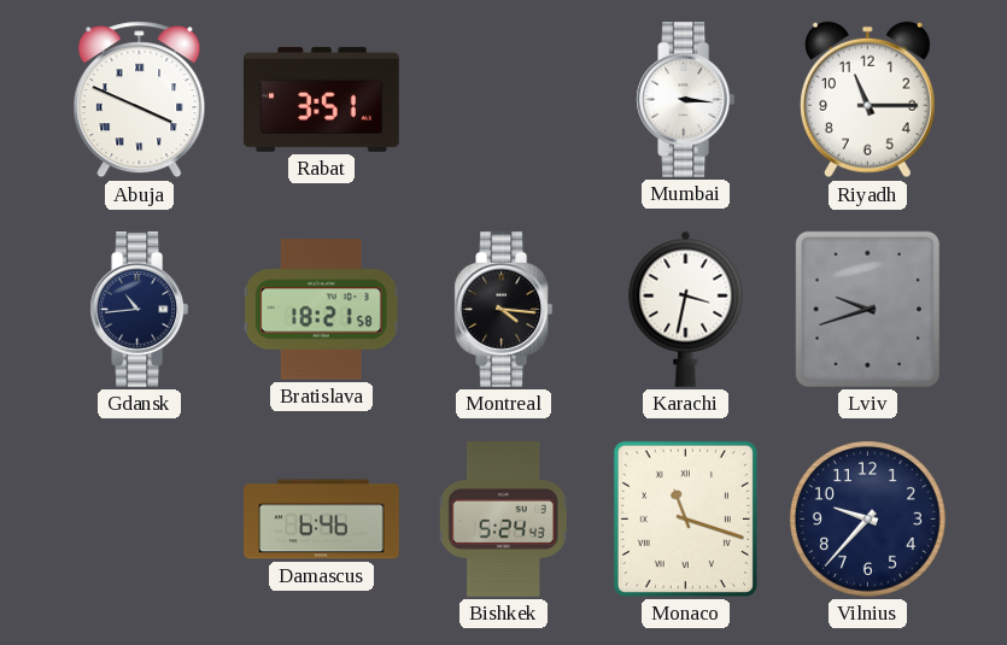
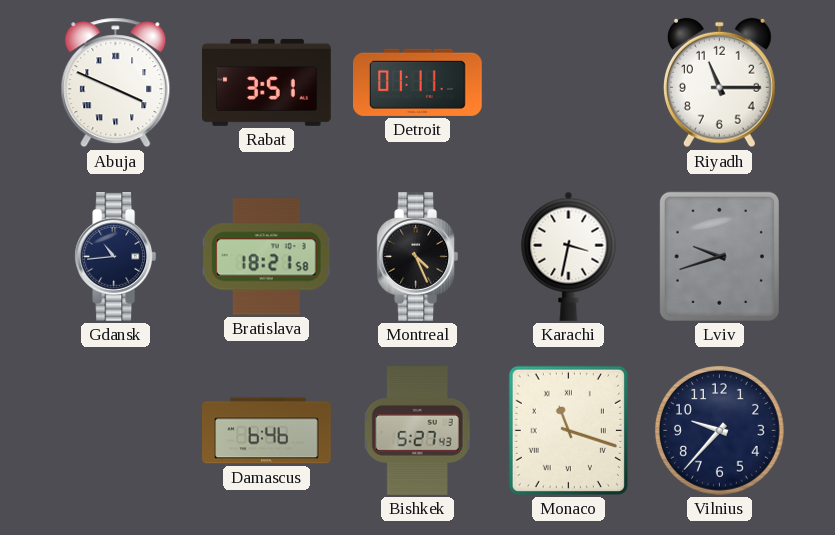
Detroit: none -> 01:11 (418, 82)
Mumbai: 3:16 -> none (686, 100)
Montreal: 4:16 -> 4:26 (418, 257)
Bishkek: 5:24 -> 5:27 (417, 431)
